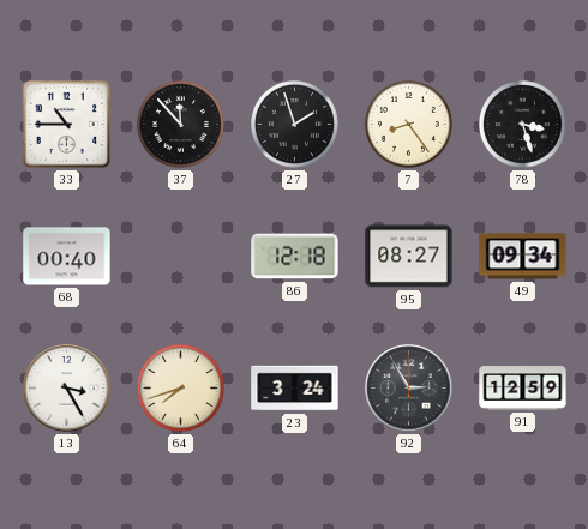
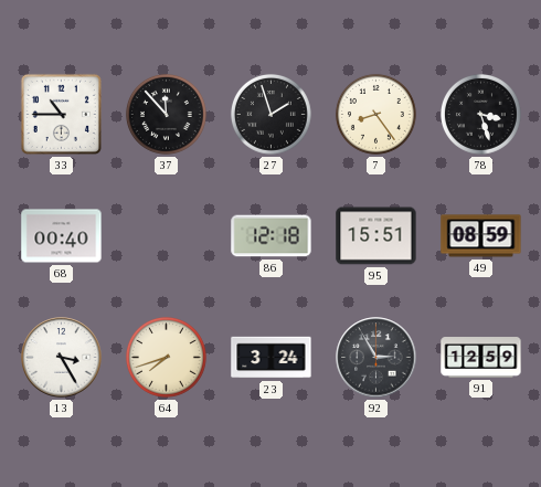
95: 08:27 -> 15:51 (376, 236)
49: 09:34 -> 08:59 (481, 236)
